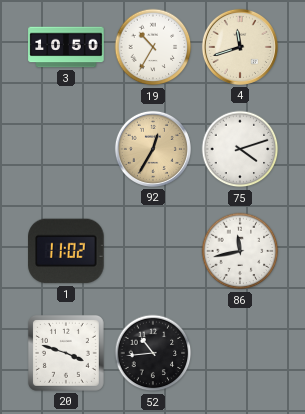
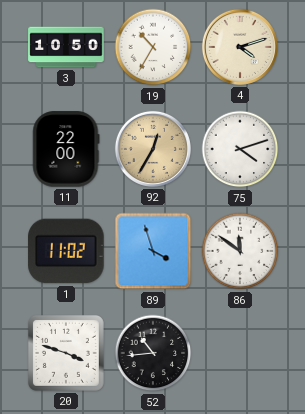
4: 11:42 -> 4:12 (240, 47)
11: none -> 22:00 (66, 149)
89: none -> 3:57 (153, 251)
86: 11:43 -> 11:51 (240, 251)
